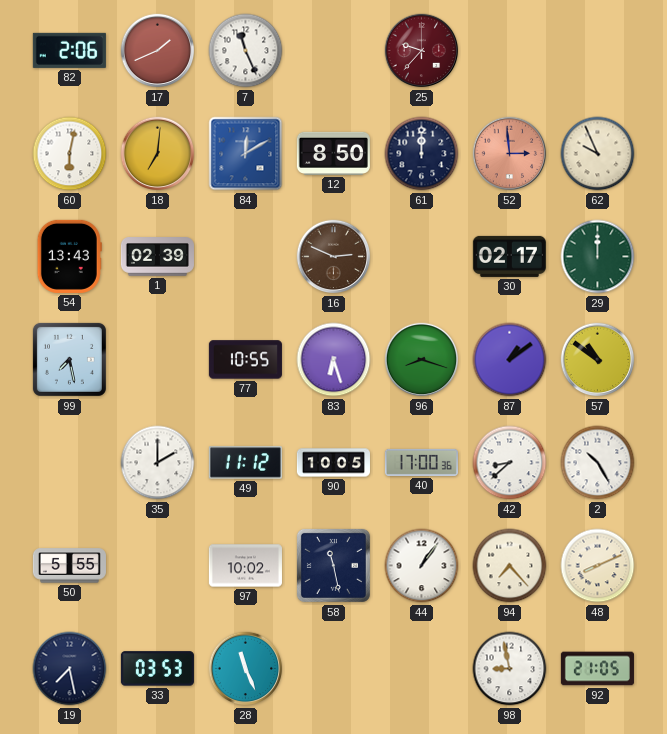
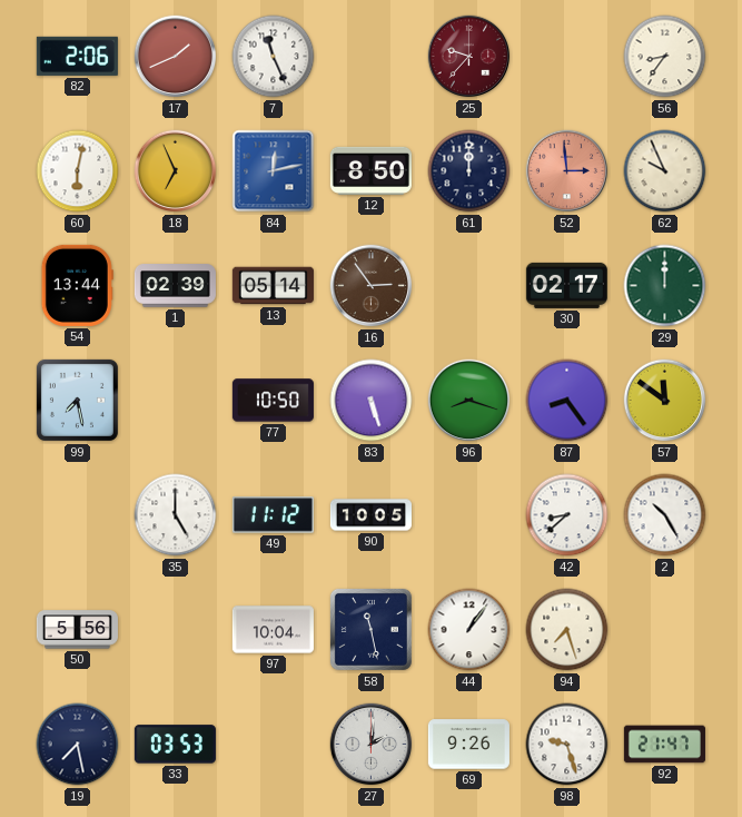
56: none -> 8:36 (665, 57)
18: 7:01 -> 6:56 (176, 171)
84: 12:10 -> 12:13 (274, 171)
54: 13:43 -> 13:44 (77, 285)
13: none -> 05:14 (273, 286)
16: 2:49 -> 2:54 (372, 286)
77: 10:55 -> 10:50 (273, 401)
83: 6:27 -> 5:27 (372, 401)
87: 1:09 -> 8:24 (567, 401)
57: 10:51 -> 11:51 (665, 401)
35: 2:00 -> 5:00 (176, 515)
40: 17:00 -> none (421, 462)
50: 5:55 -> 5:56 (77, 630)
97: 10:02 -> 10:04 (273, 630)
94: 7:23 -> 7:27 (567, 630)
48: 8:11 -> none (598, 566)
28: 11:26 -> none (246, 669)
27: none -> 2:01 (372, 745)
69: none -> 9:26 (468, 745)
98: 8:58 -> 9:27 (567, 745)
92: 21:05 -> 21:47 (664, 745)
